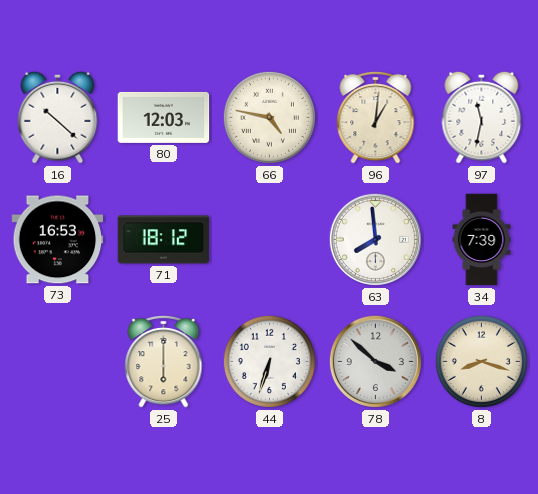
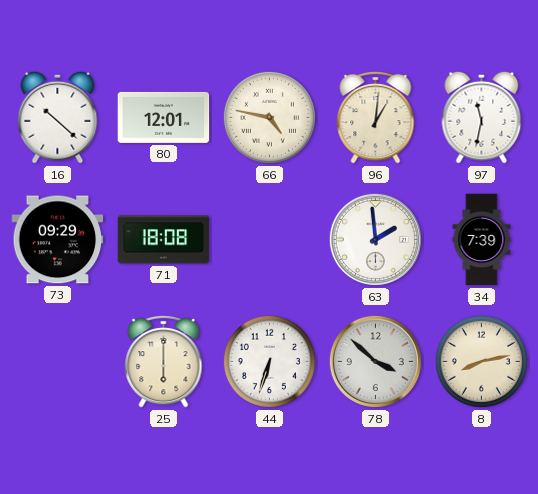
80: 12:03 -> 12:01 (164, 117)
73: 16:53 -> 09:29 (58, 240)
71: 18:12 -> 18:08 (164, 240)
63: 7:59 -> 1:59 (375, 239)
8: 8:18 -> 8:13 (481, 361)
